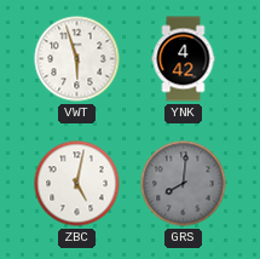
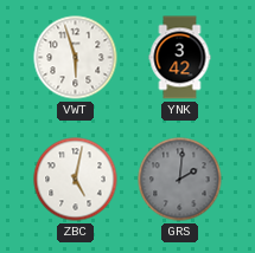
YNK: 4:42 -> 3:42 (180, 58)
GRS: 8:01 -> 2:01 (180, 180)
